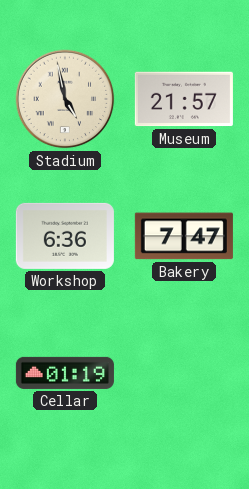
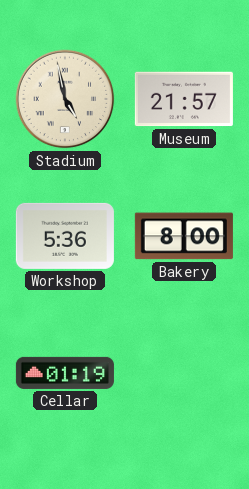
Workshop: 6:36 -> 5:36 (65, 236)
Bakery: 7:47 -> 8:00 (184, 236)
